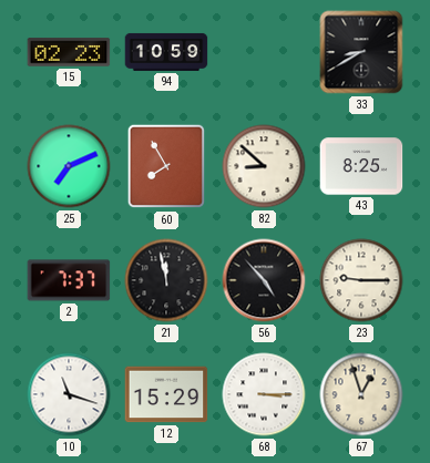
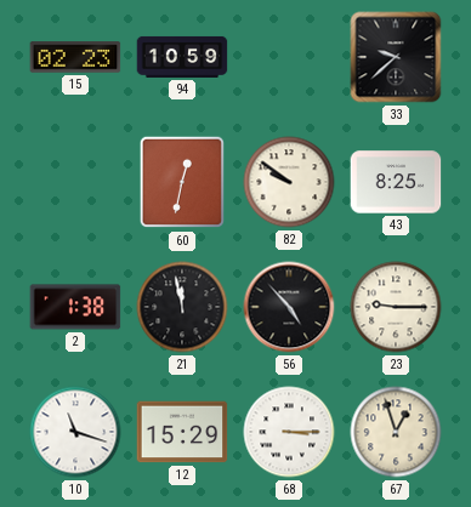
33: 8:40 -> 9:38 (396, 57)
25: 7:11 -> none (69, 166)
60: 7:55 -> 12:32 (182, 182)
82: 8:52 -> 9:51 (289, 182)
2: 7:37 -> 1:38 (75, 307)
